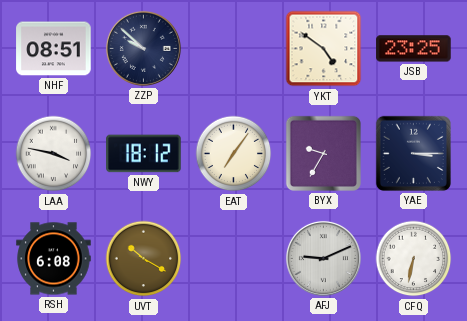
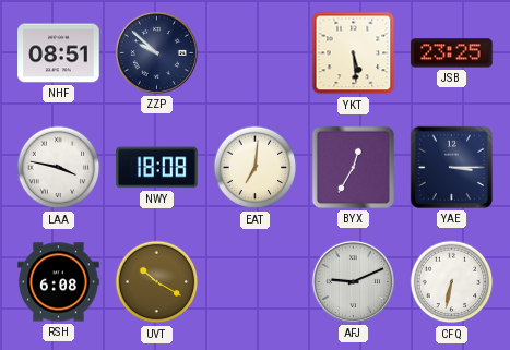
YKT: 4:51 -> 5:29 (354, 53)
NWY: 18:12 -> 18:08 (157, 168)
EAT: 7:06 -> 7:01 (256, 168)
BYX: 9:35 -> 12:35 (353, 167)
